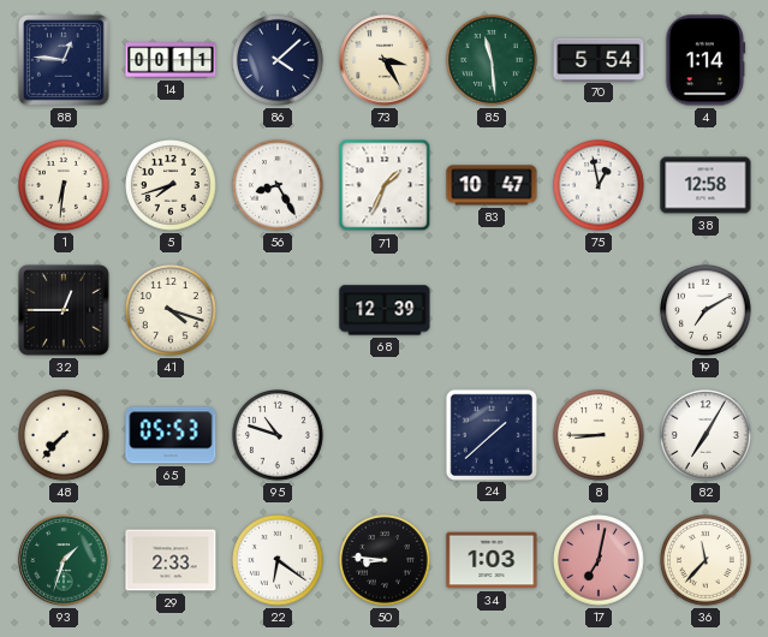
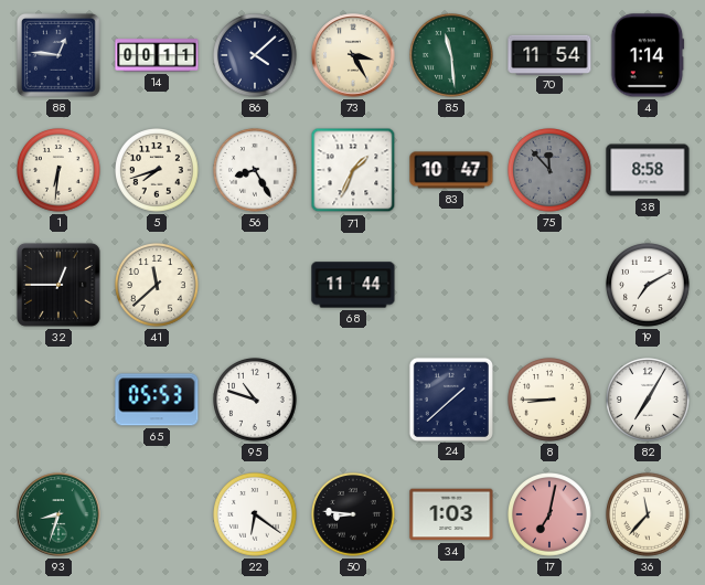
70: 5:54 -> 11:54 (549, 54)
75: 12:58 -> 11:53 (551, 171)
75 dial: white -> grey (551, 171)
38: 12:58 -> 8:58 (648, 170)
41: 4:18 -> 11:38 (158, 286)
68: 12:39 -> 11:44 (353, 285)
48: 7:37 -> none (65, 436)
93: 1:33 -> 8:33 (58, 514)
29: 2:33 -> none (171, 560)
